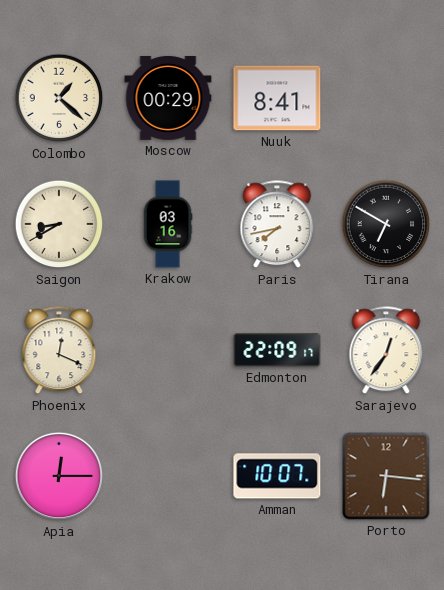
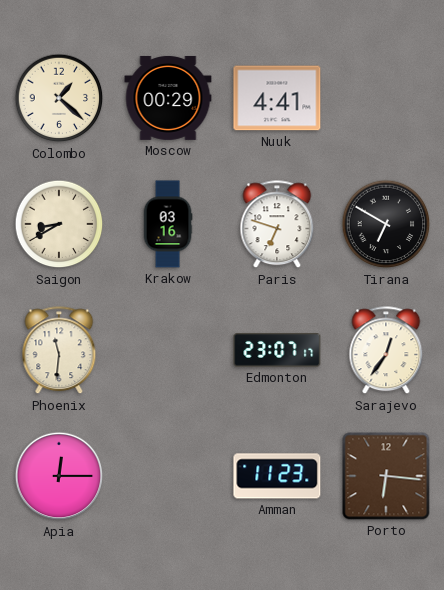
Nuuk: 8:41 -> 4:41 (277, 98)
Paris: 7:43 -> 6:48 (277, 225)
Phoenix: 12:19 -> 11:31 (59, 351)
Edmonton: 22:09 -> 23:07 (277, 350)
Amman: 10:07 -> 11:23 (277, 476)
